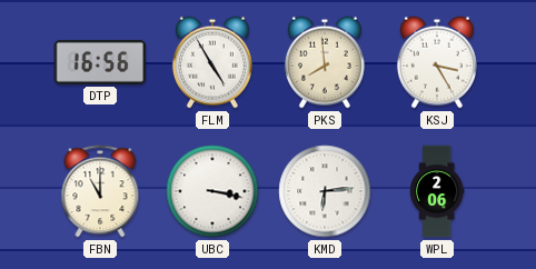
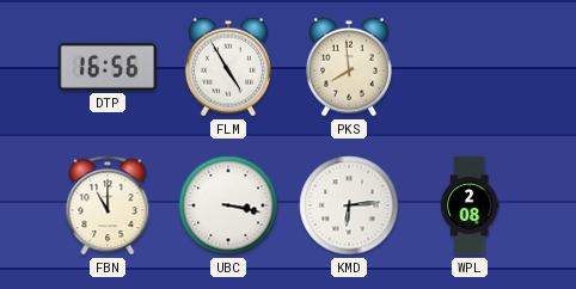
KSJ: 3:25 -> none (437, 62)
WPL: 2:06 -> 2:08 (470, 205)
